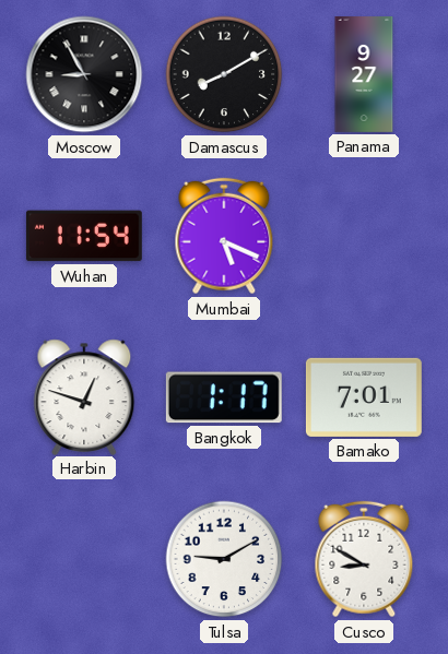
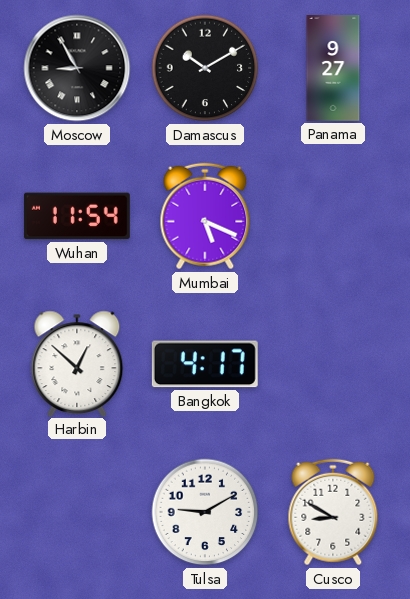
Damascus: 8:10 -> 10:10 (205, 68)
Harbin: 12:48 -> 12:52 (77, 363)
Bangkok: 1:17 -> 4:17 (205, 364)
Bamako: 7:01 -> none (364, 397)
